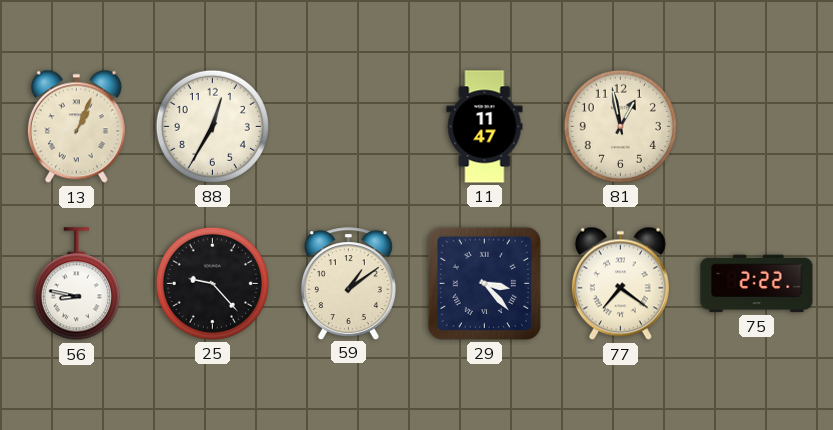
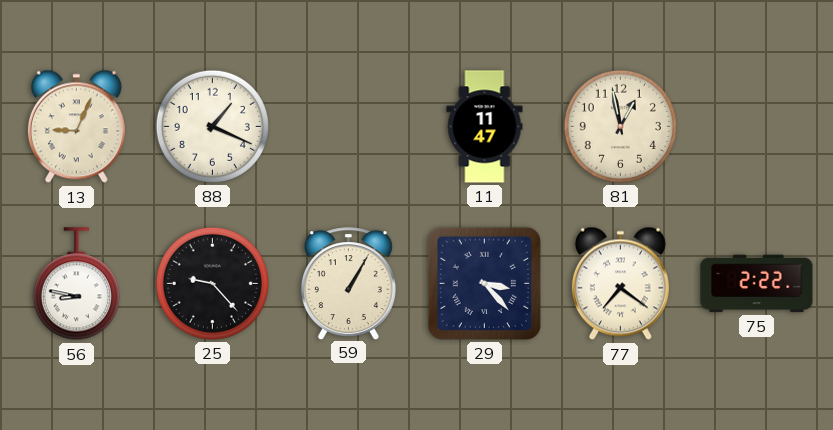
13: 1:04 -> 9:04 (76, 127)
88: 12:35 -> 1:19 (212, 126)
59: 1:09 -> 1:05 (348, 283)
